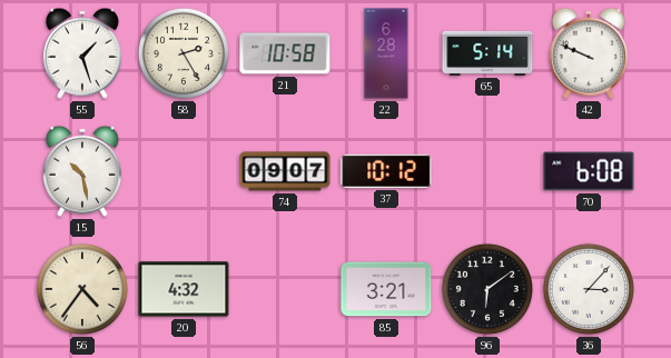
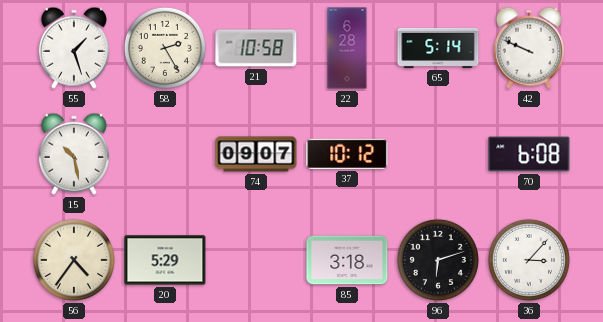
20: 4:32 -> 5:29 (165, 260)
85: 3:21 -> 3:18 (347, 260)
96: 6:09 -> 6:12 (438, 260)
